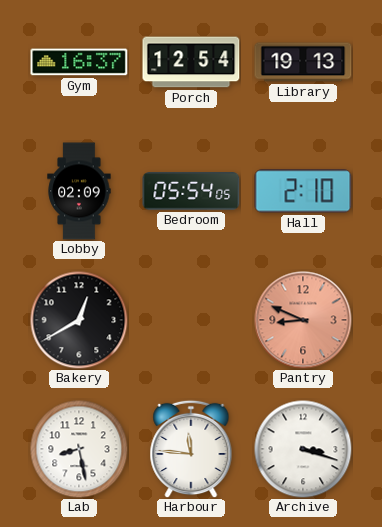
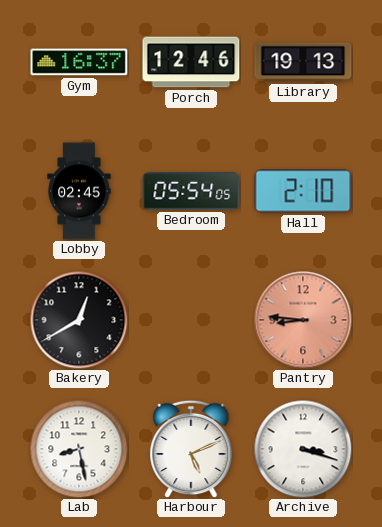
Porch: 12:54 -> 12:46 (191, 62)
Lobby: 02:09 -> 02:45 (79, 191)
Pantry: 8:49 -> 8:46 (303, 320)
Harbour: 11:46 -> 5:11 (191, 449)
